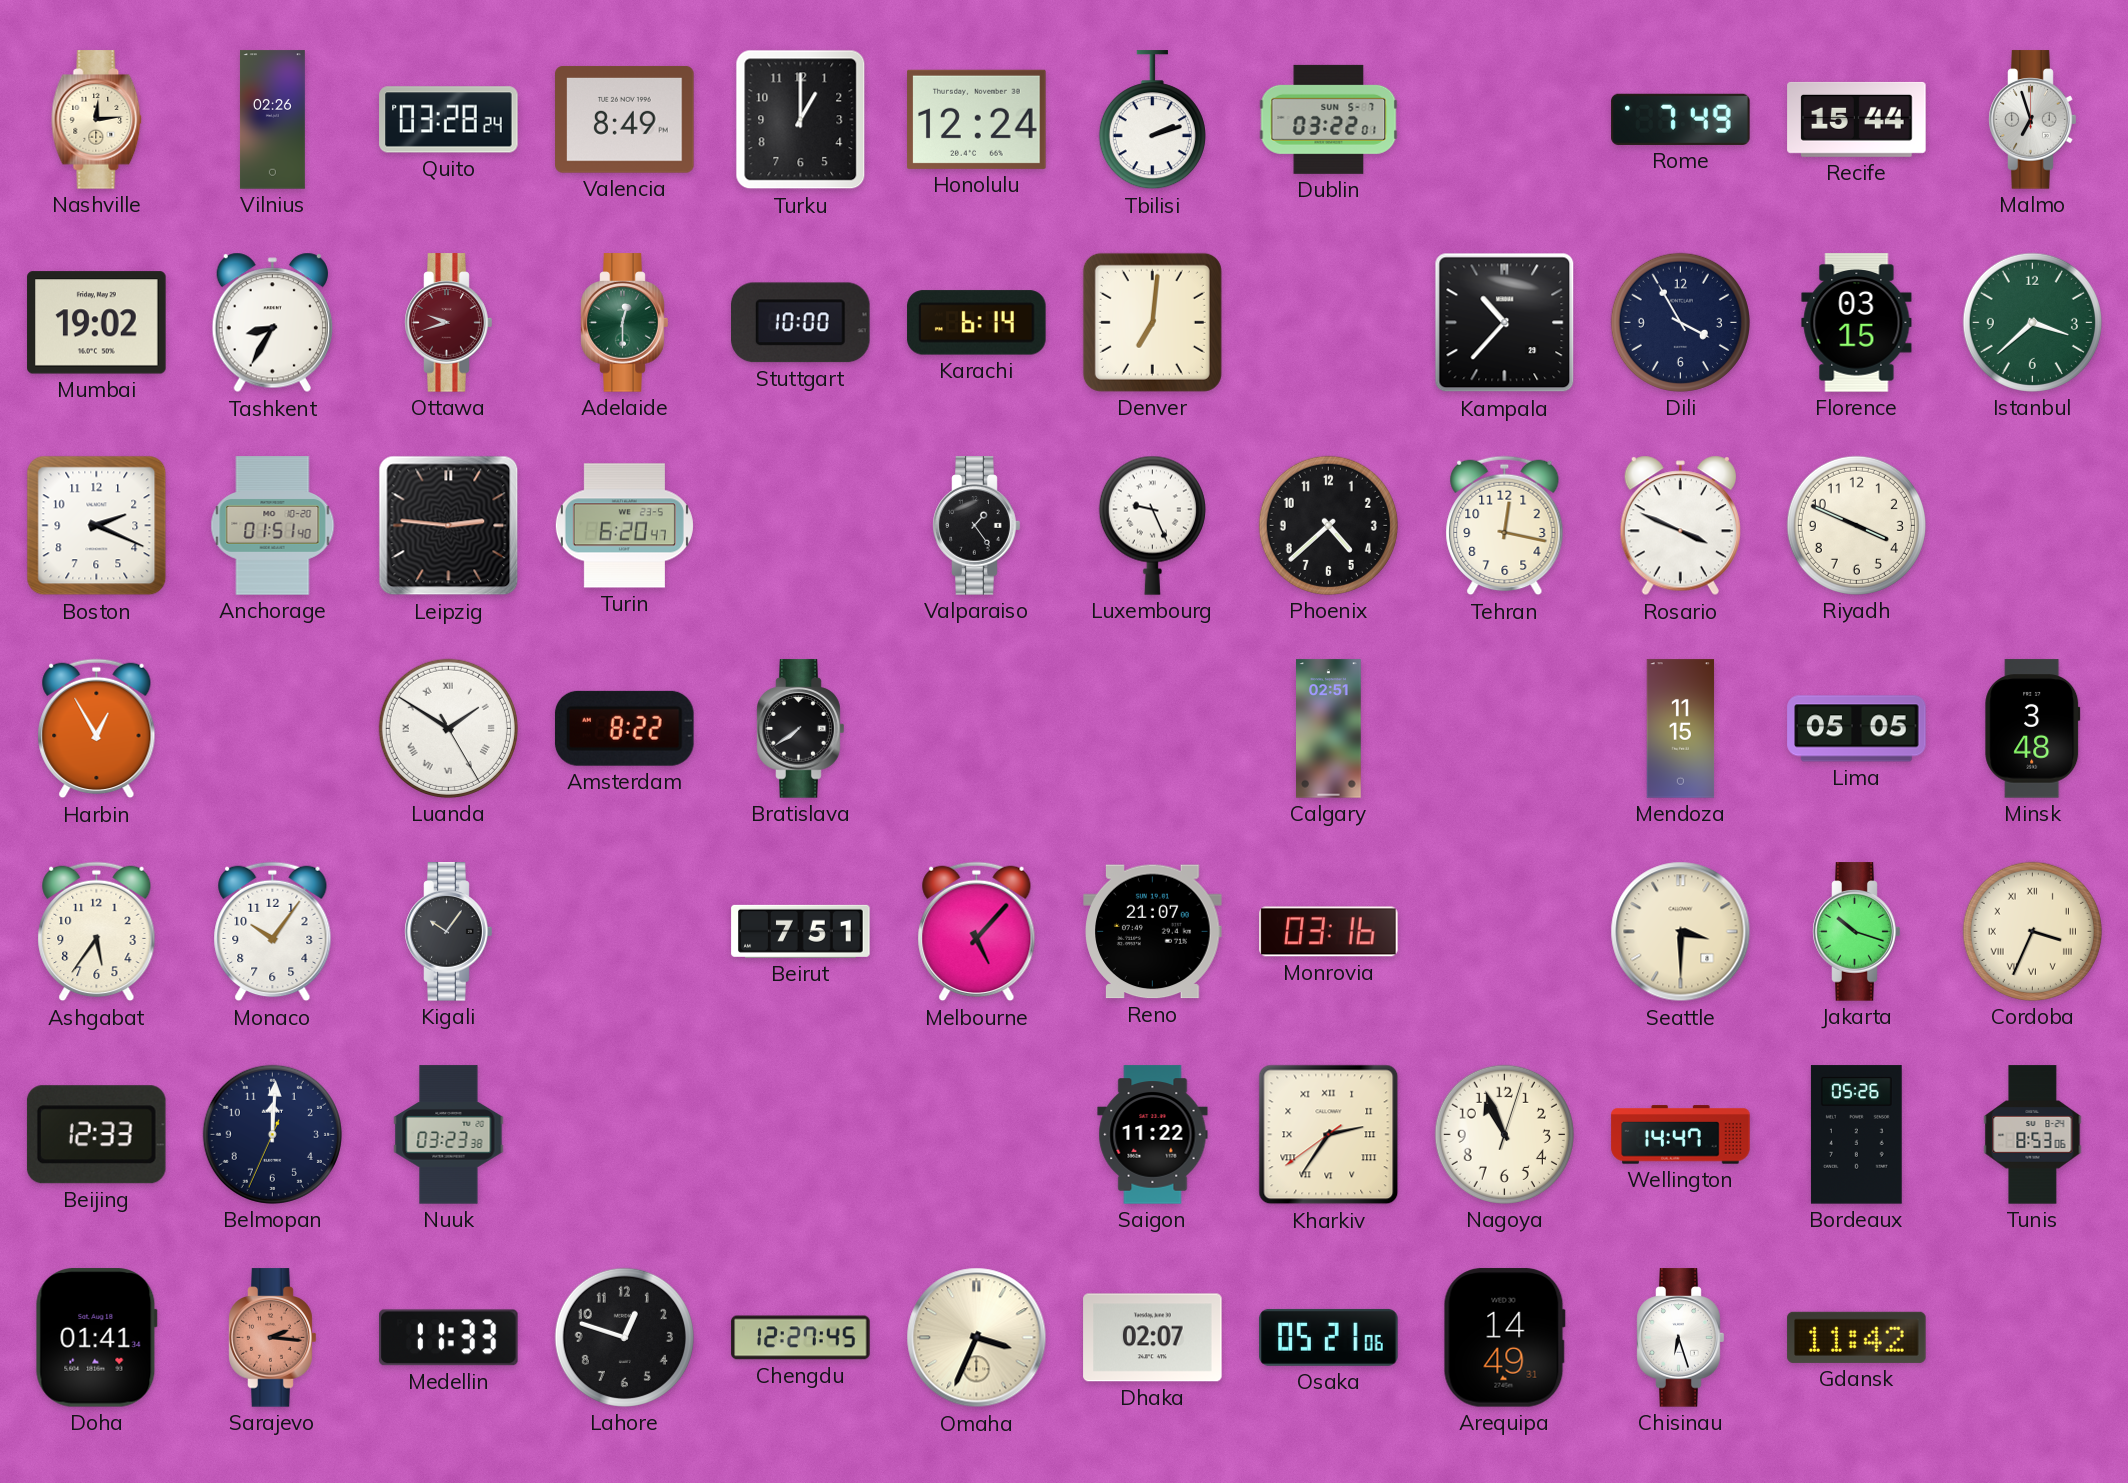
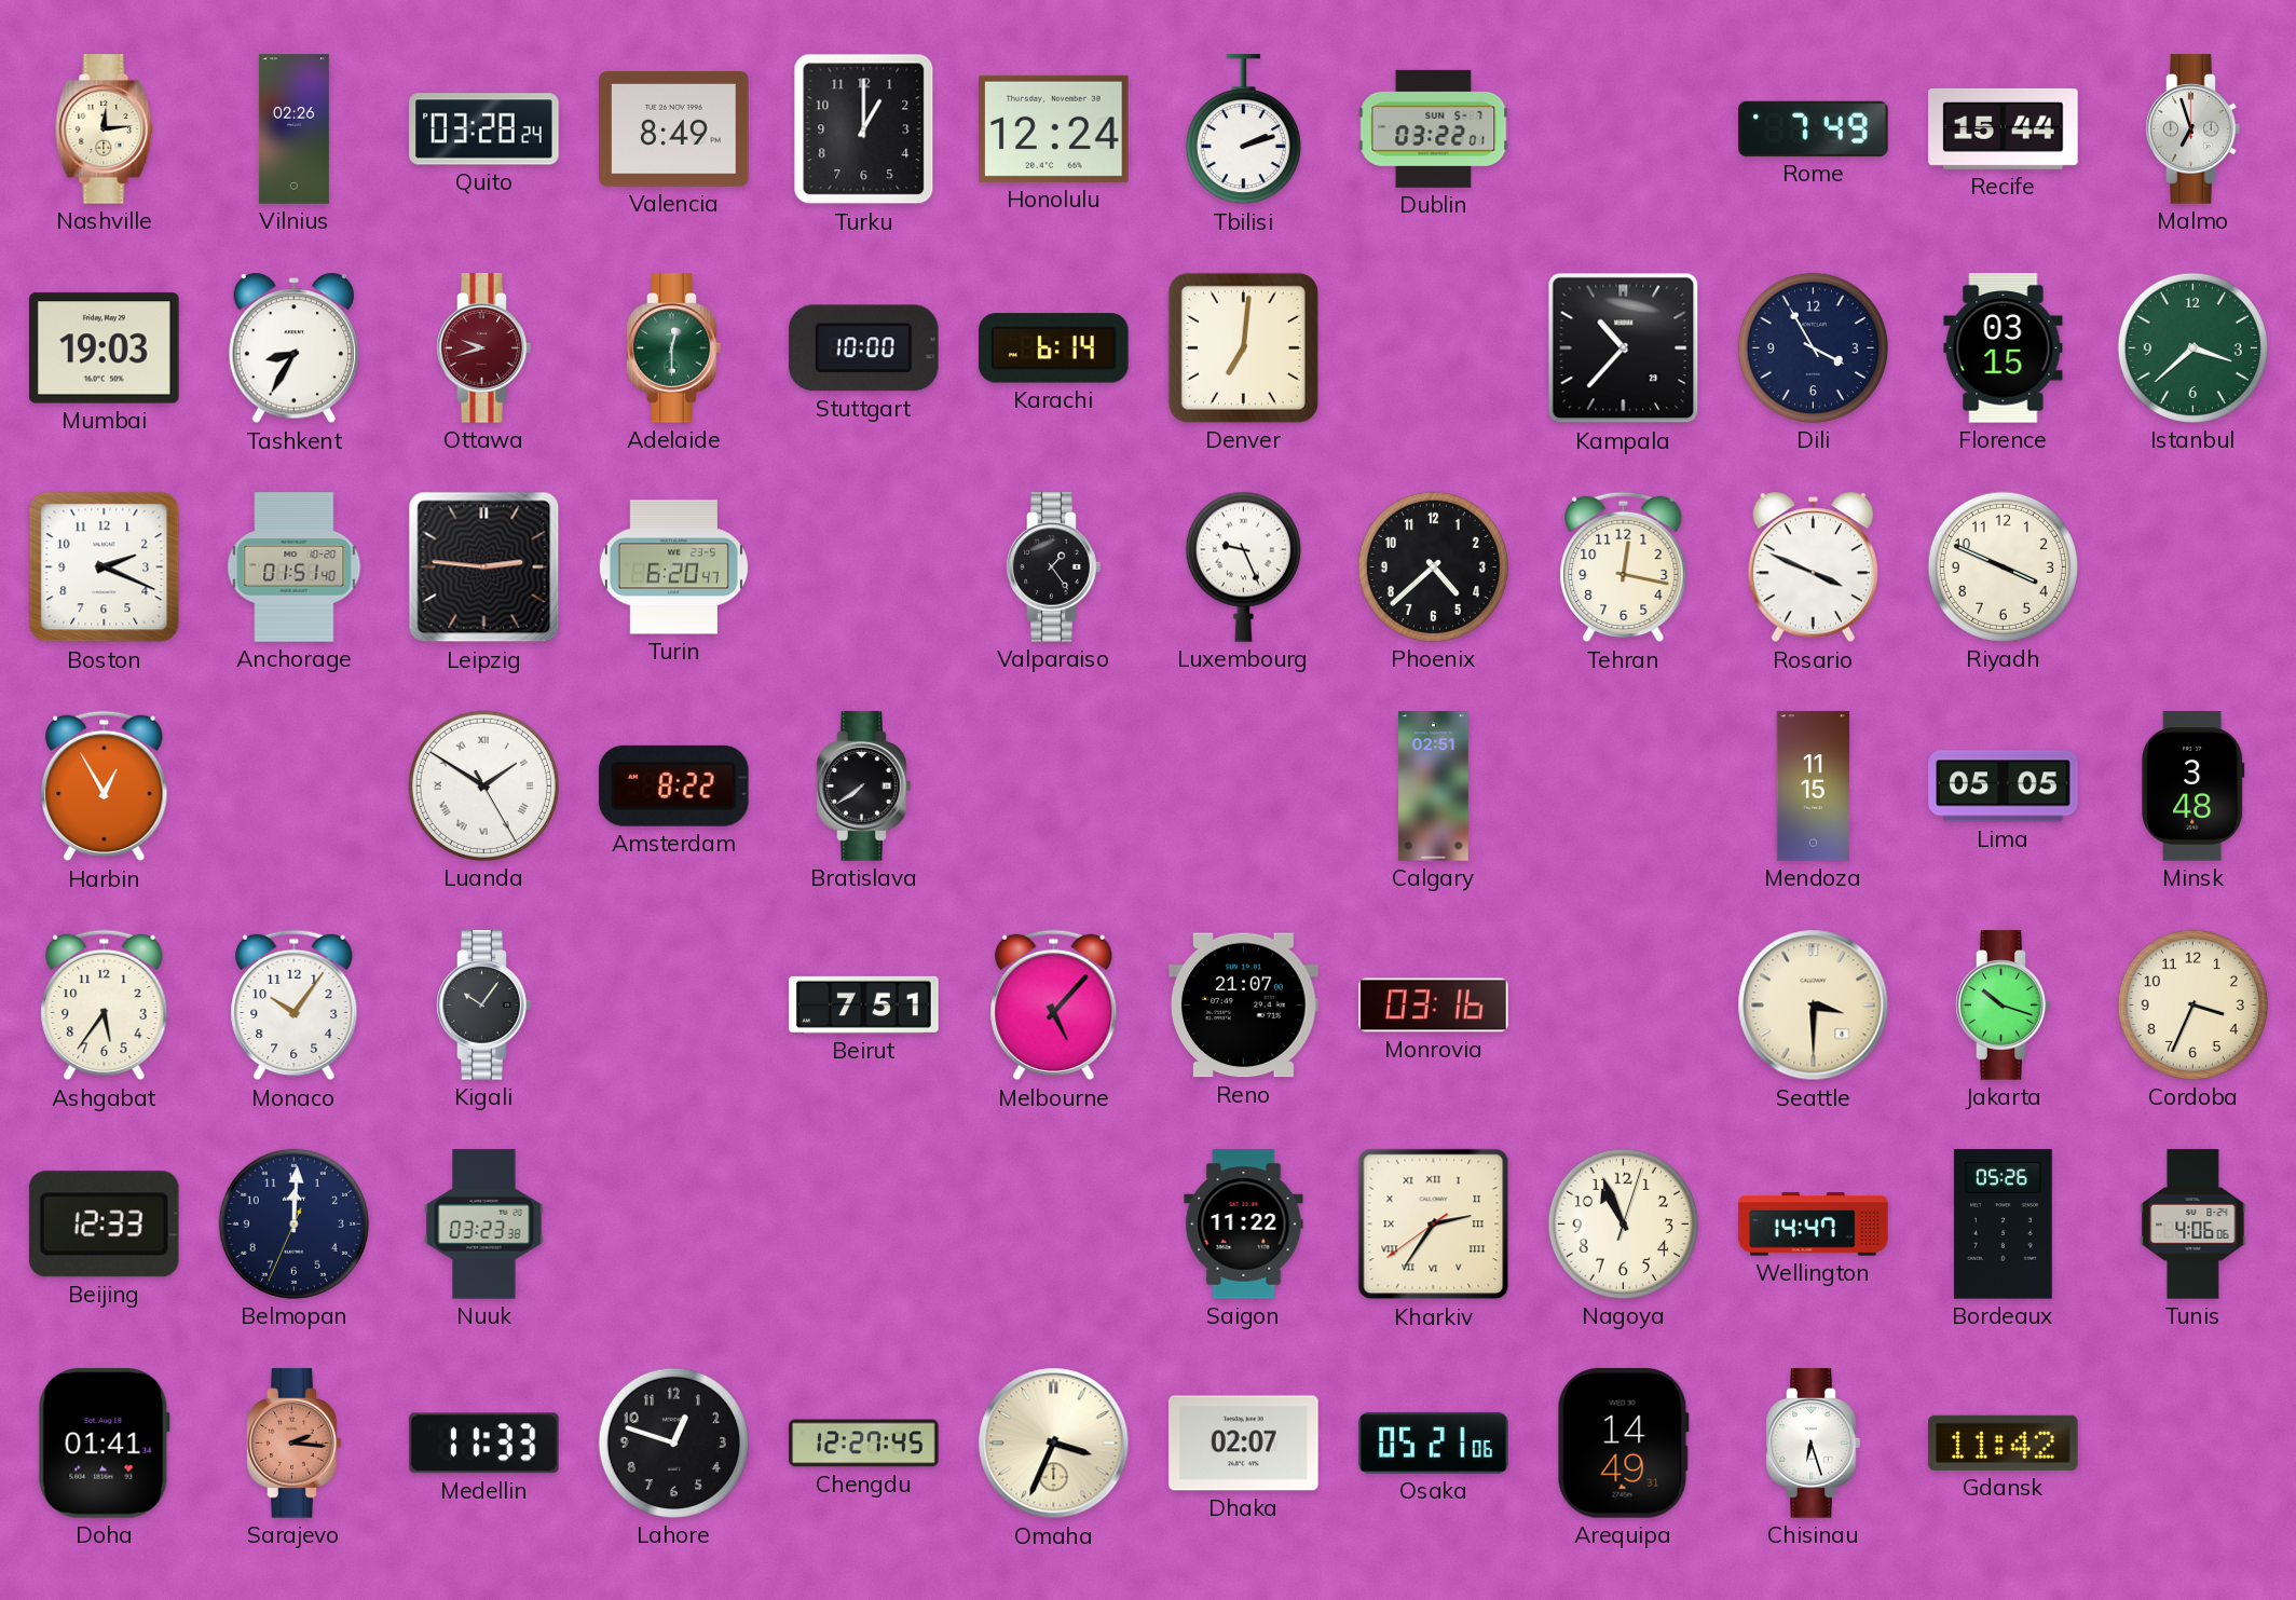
Mumbai: 19:02 -> 19:03 (105, 348)
Cordoba numerals: Roman -> Arabic (2192, 1004)
Tunis: 8:53 -> 4:06 (2193, 1225)
